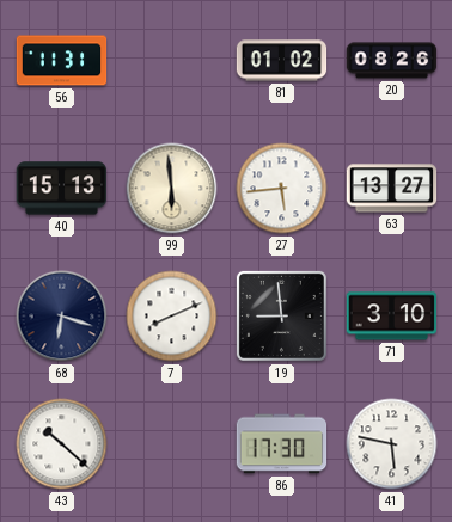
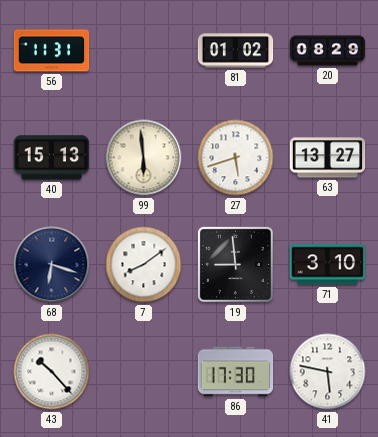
20: 08:26 -> 08:29 (328, 51)
27: 5:44 -> 5:42 (236, 158)
7: 8:11 -> 8:09 (144, 265)
43: 10:22 -> 10:23 (52, 372)
